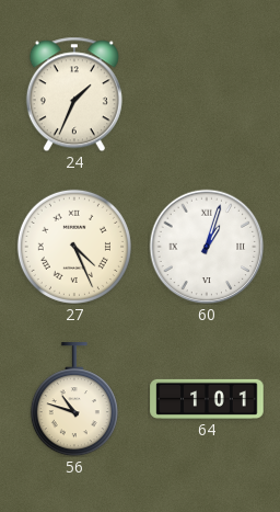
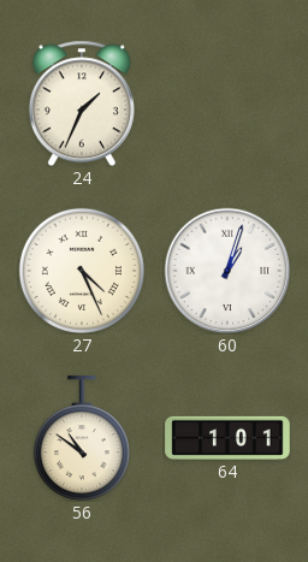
56: 10:48 -> 10:51 (82, 438)
